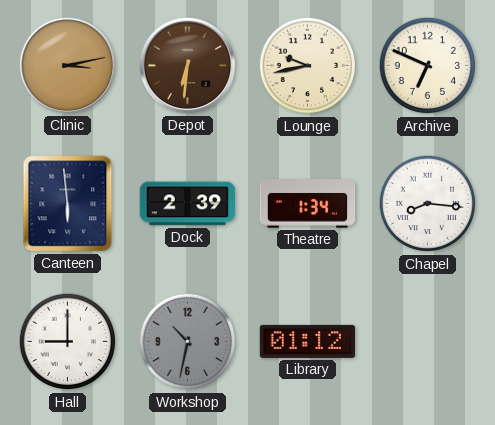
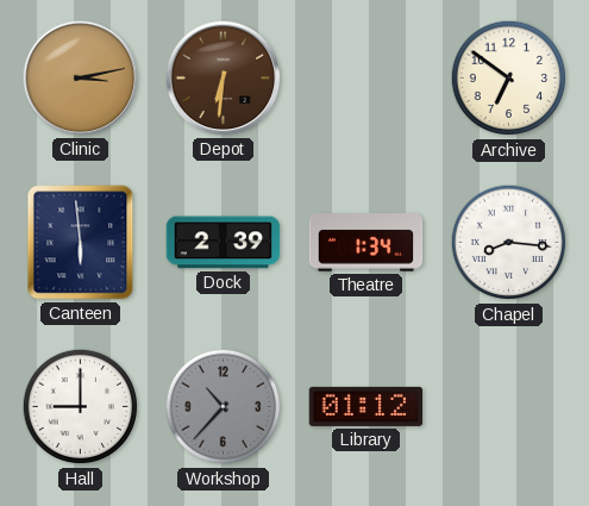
Lounge: 9:43 -> none (308, 66)
Archive: 6:49 -> 6:51 (509, 79)
Workshop: 10:32 -> 10:37 (224, 407)
